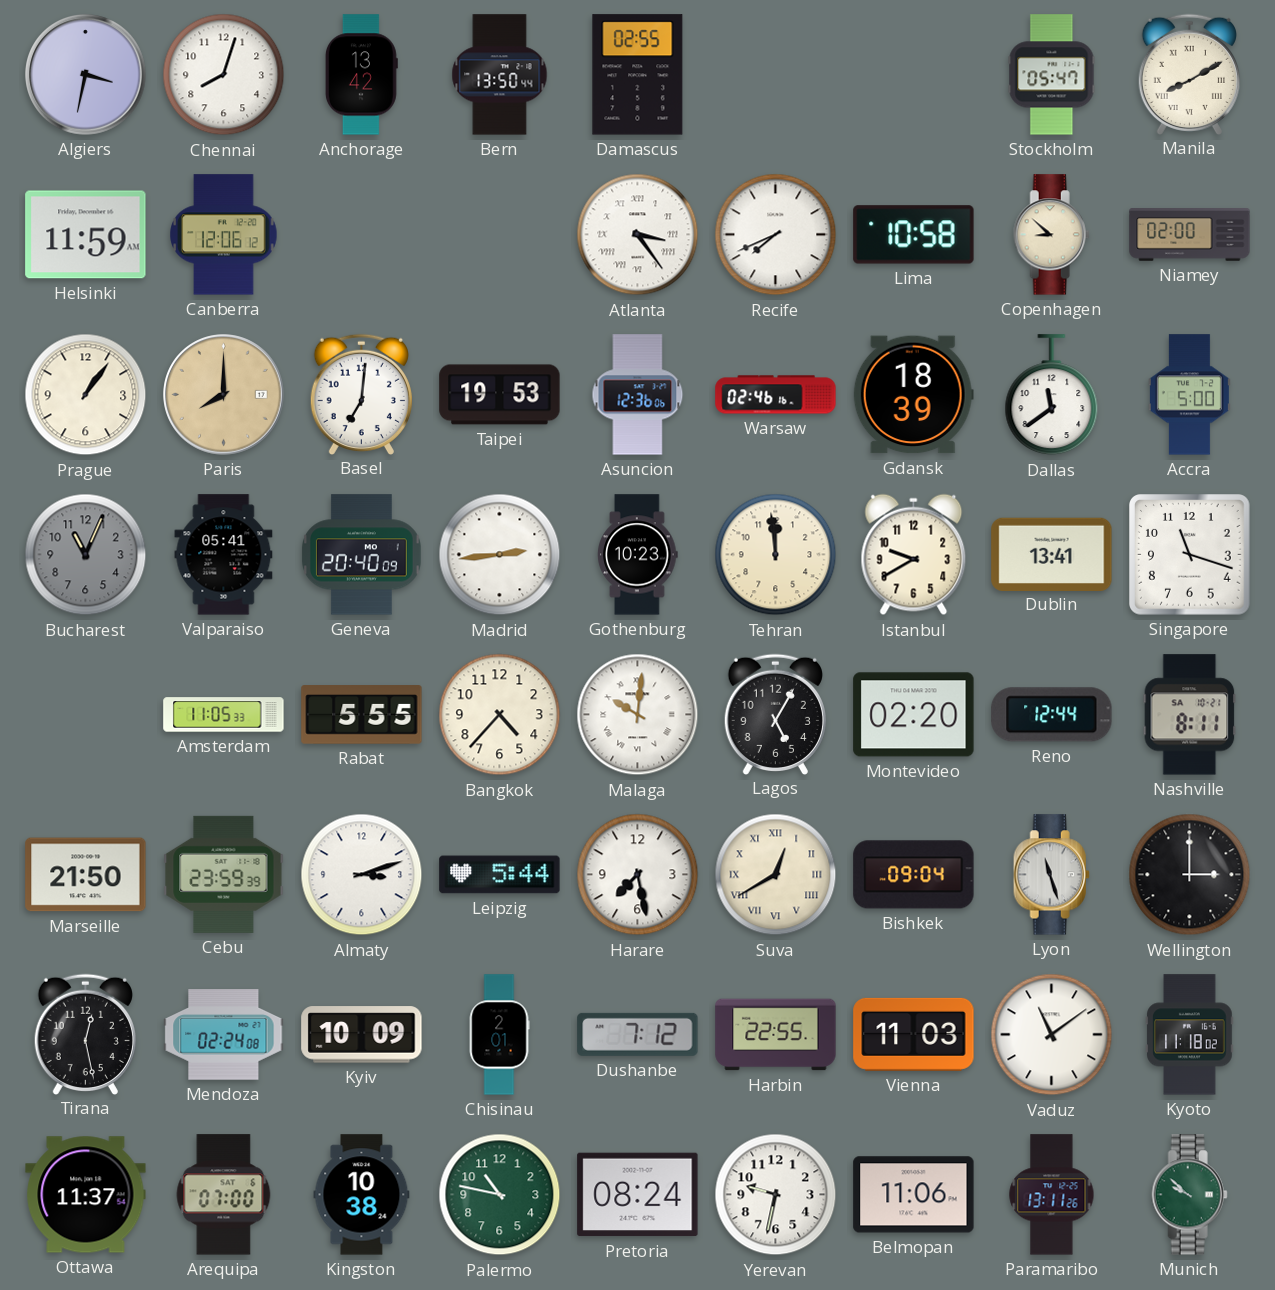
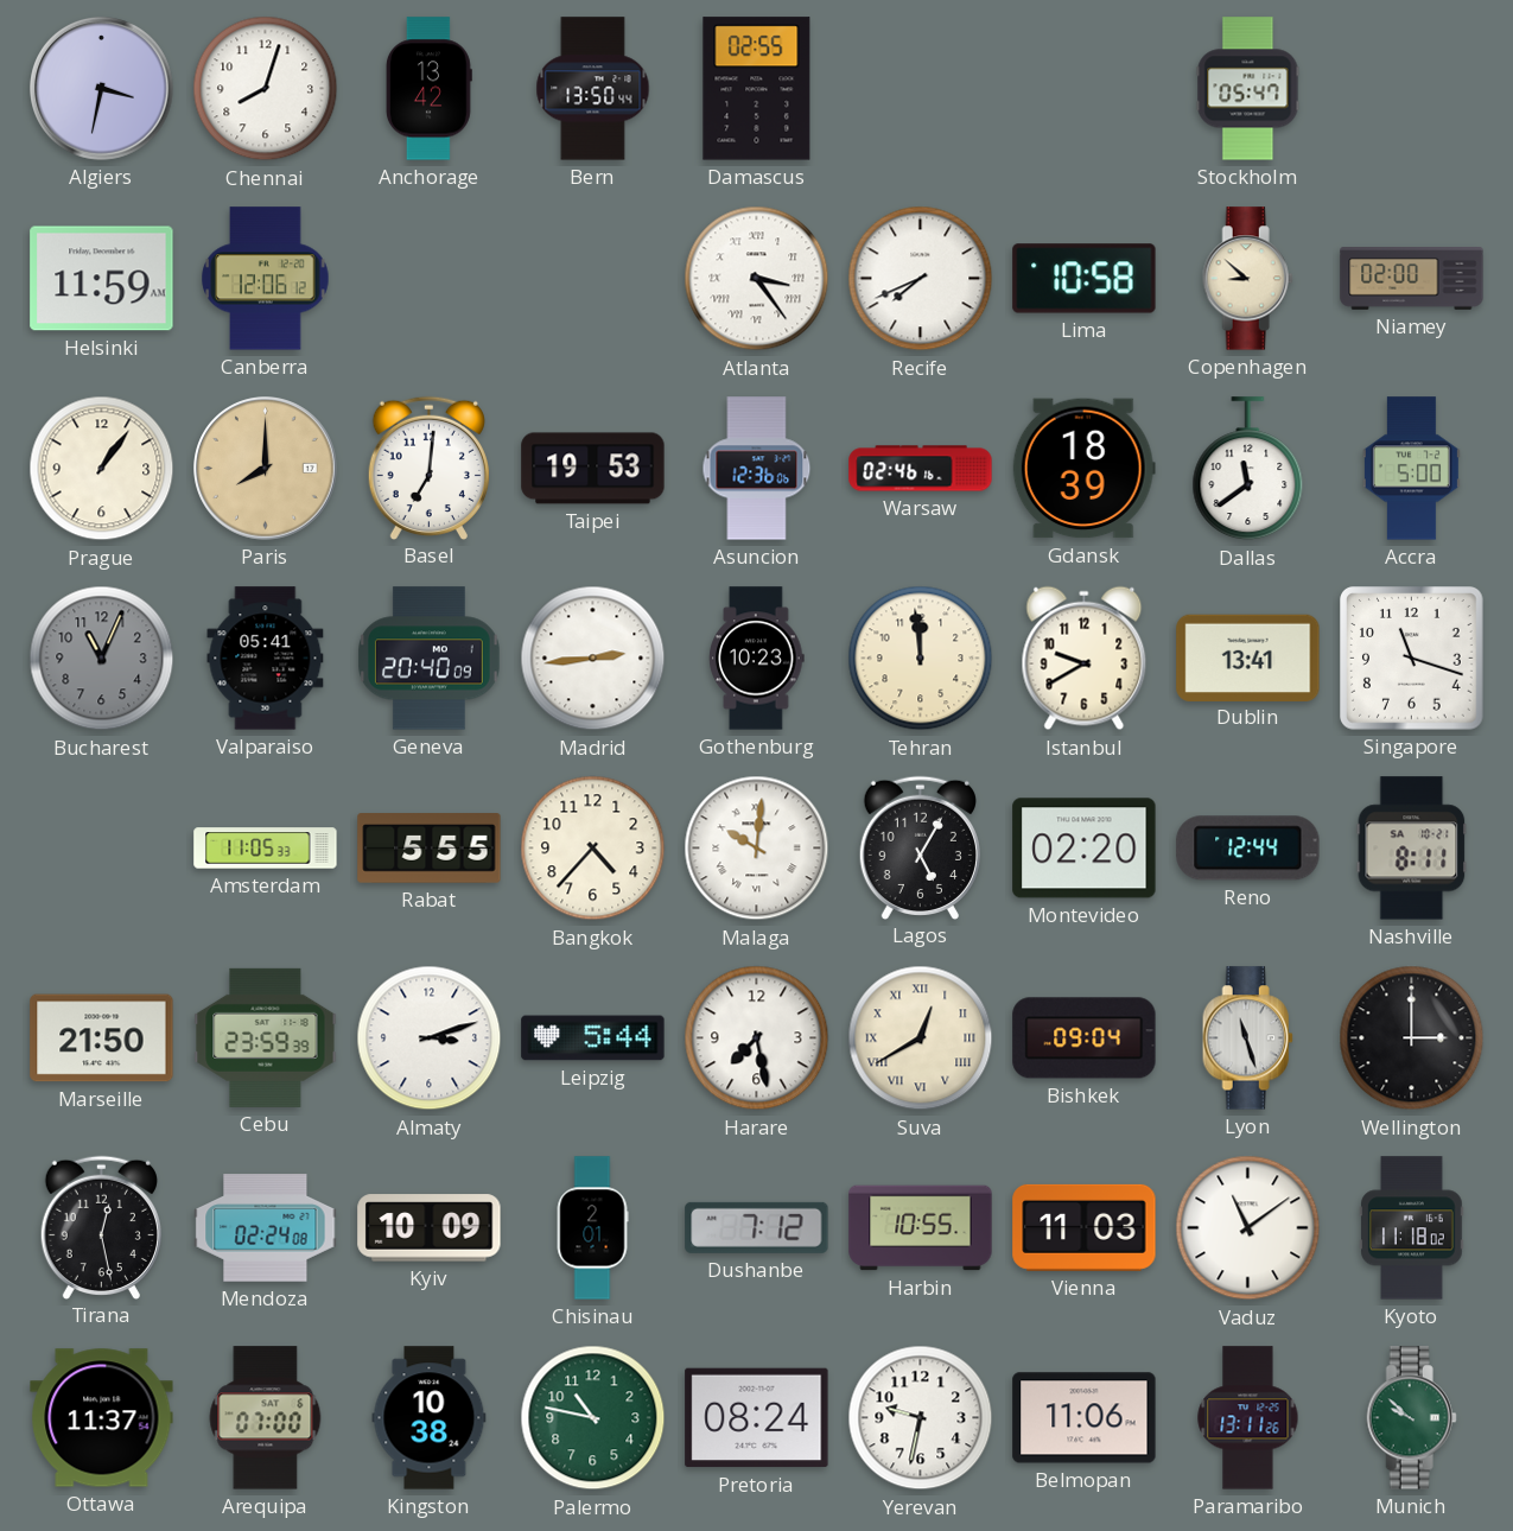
Manila: 8:10 -> none (1189, 74)
Harbin: 22:55 -> 10:55 (921, 1228)
